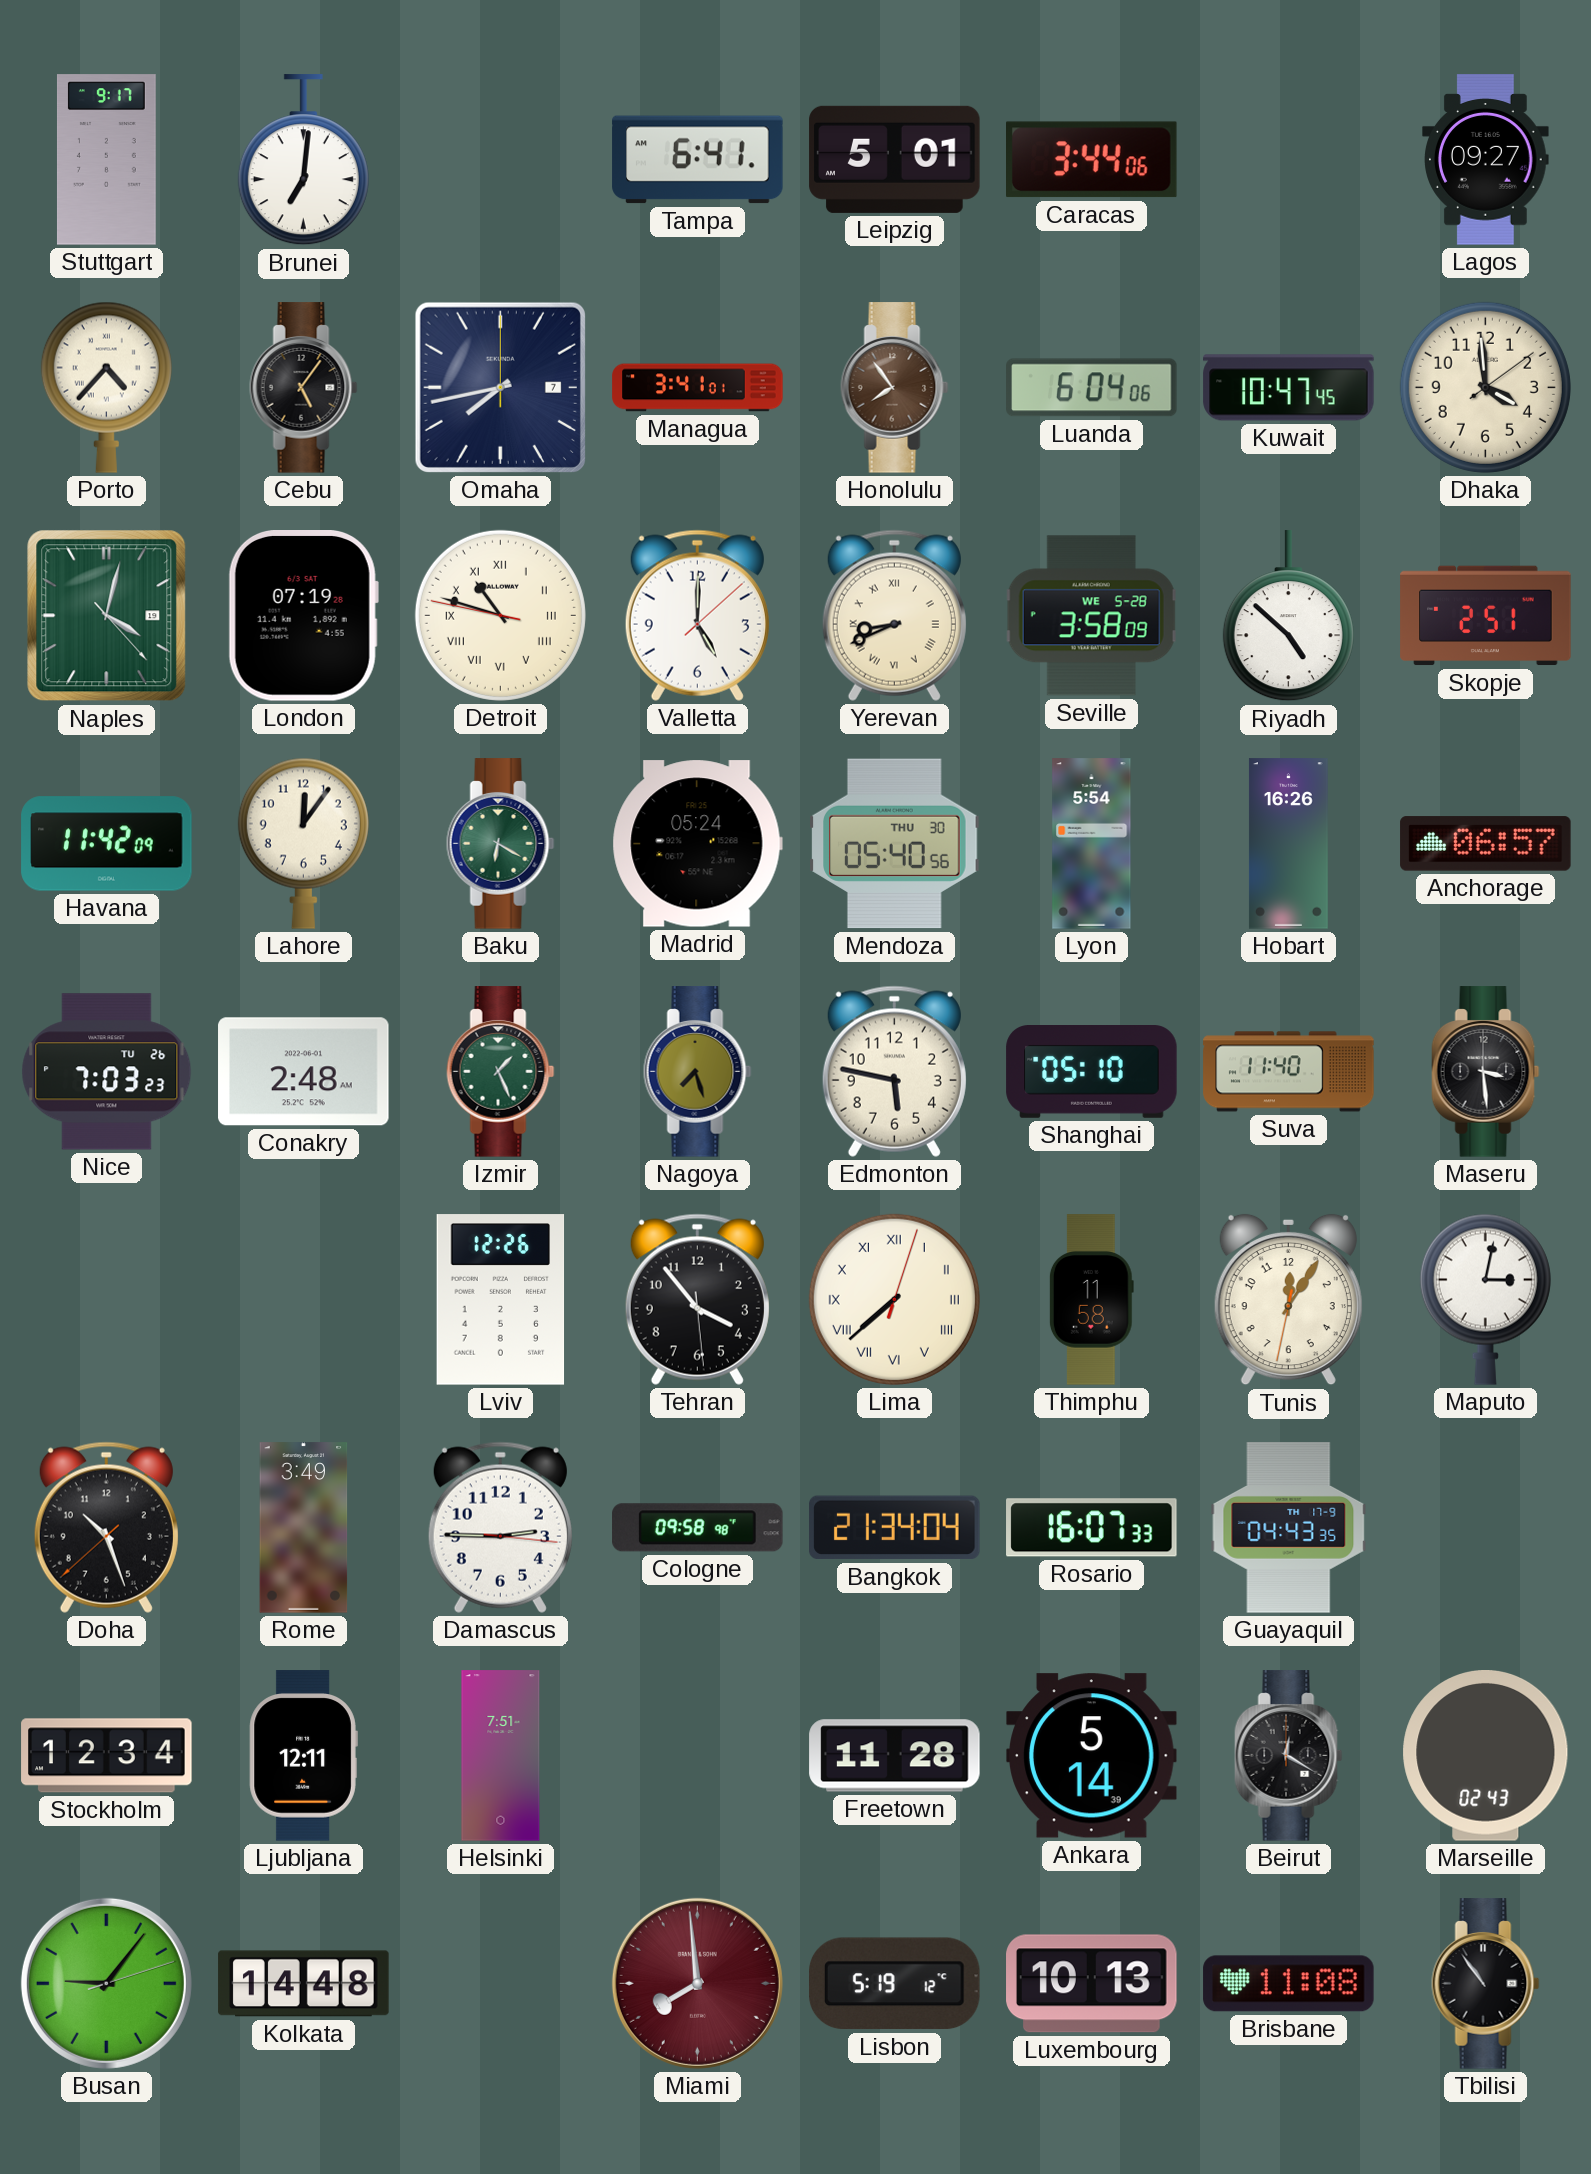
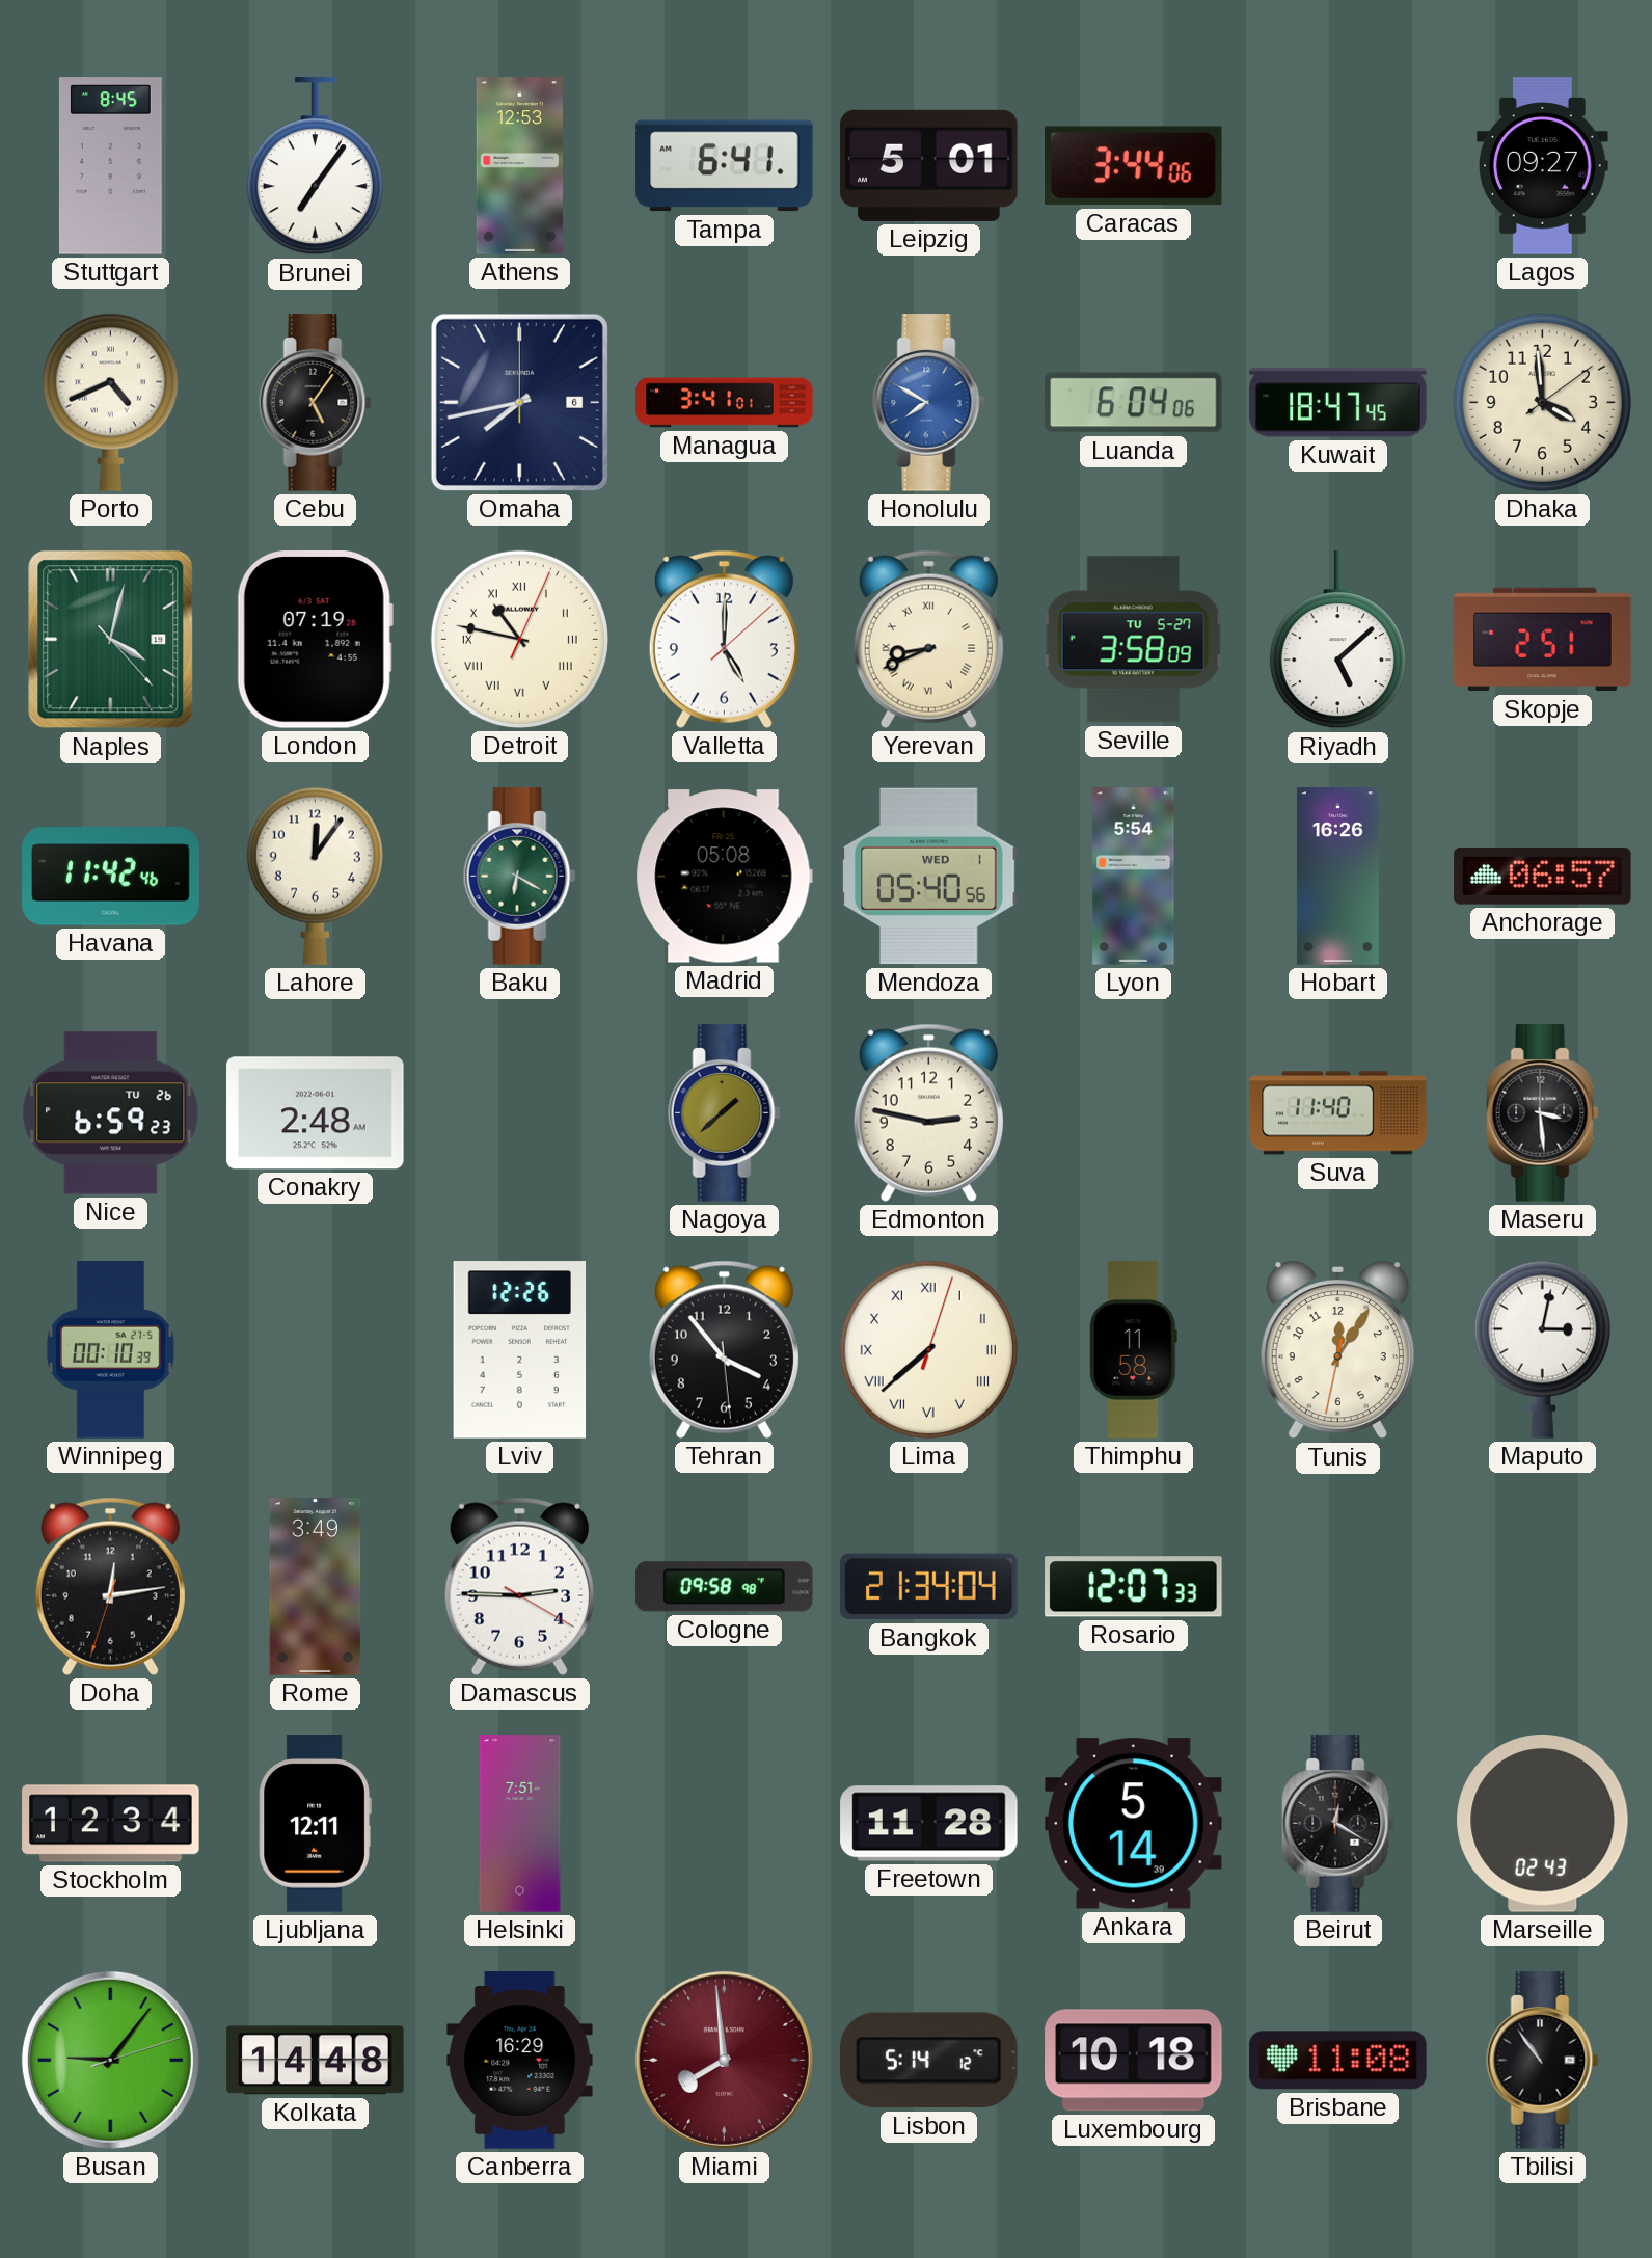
Stuttgart: 9:17 -> 8:45 (110, 166)
Brunei: 7:01 -> 7:06 (315, 166)
Athens: none -> 12:53 (519, 166)
Porto: 4:37 -> 4:41 (110, 402)
Omaha date: 7 -> 6 (519, 402)
Honolulu: 7:54 -> 7:50 (929, 403)
Honolulu dial: brown -> blue (929, 403)
Kuwait: 10:47 -> 18:47 (1338, 403)
Detroit: 10:47:47 -> 10:47:04 (519, 639)
Seville date: WE 5-28 -> TU 5-27 (1133, 640)
Riyadh: 4:52 -> 5:08 (1337, 640)
Havana: 11:42:09 -> 11:42:46 (111, 877)
Madrid: 05:24 -> 05:08 (724, 877)
Mendoza date: THU 30 -> WED 1 (929, 877)
Nice: 7:03 -> 6:59 (111, 1113)
Izmir: 1:26 -> none (501, 1072)
Nagoya: 7:27 -> 1:38 (725, 1113)
Edmonton: 5:47 -> 2:47 (928, 1112)
Shanghai: 05:10 -> none (1092, 1072)
Winnipeg: none -> 00:10 (111, 1350)
Doha: 10:26 -> 12:13 (110, 1586)
Damascus: 2:45:16 -> 2:45:20 (519, 1586)
Rosario: 16:07 -> 12:07 (1134, 1587)
Guayaquil: 04:43 -> none (1289, 1528)
Canberra: none -> 16:29 (520, 2061)
Lisbon: 5:19 -> 5:14 (929, 2061)
Luxembourg: 10:13 -> 10:18 (1134, 2061)
